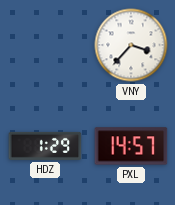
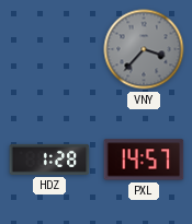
VNY dial: white -> grey (144, 49)
HDZ: 1:29 -> 1:28 (49, 160)
